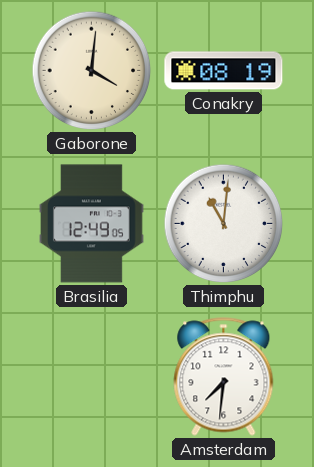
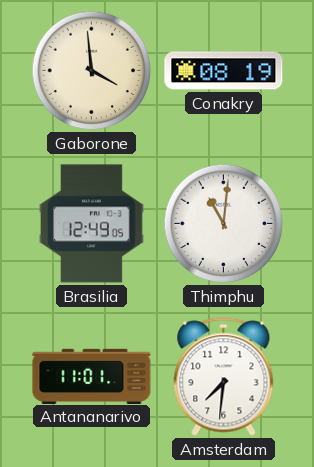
Gaborone: 4:01 -> 3:59 (92, 71)
Antananarivo: none -> 11:01 (92, 376)
